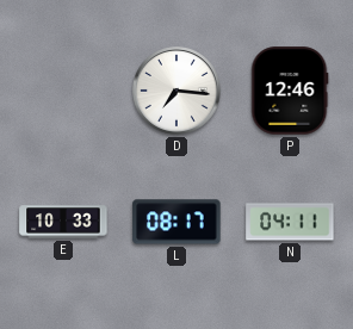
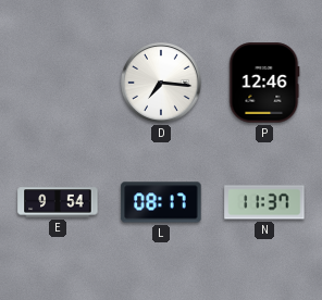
E: 10:33 -> 9:54 (58, 202)
N: 04:11 -> 11:37 (264, 202)
